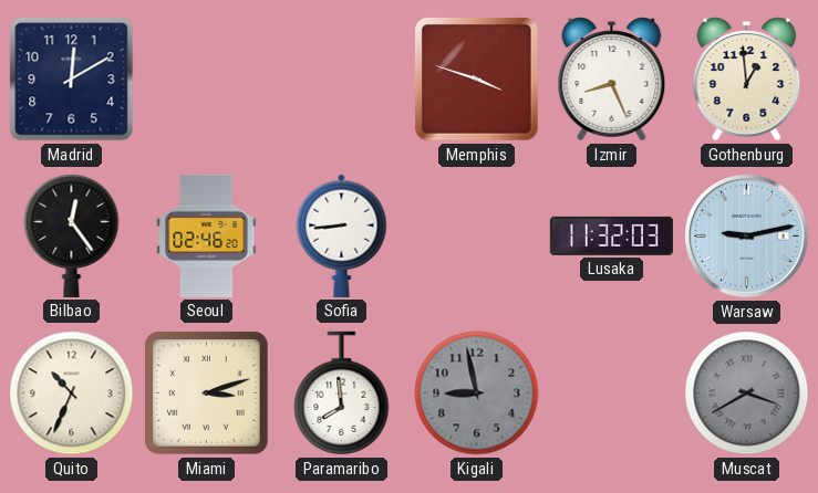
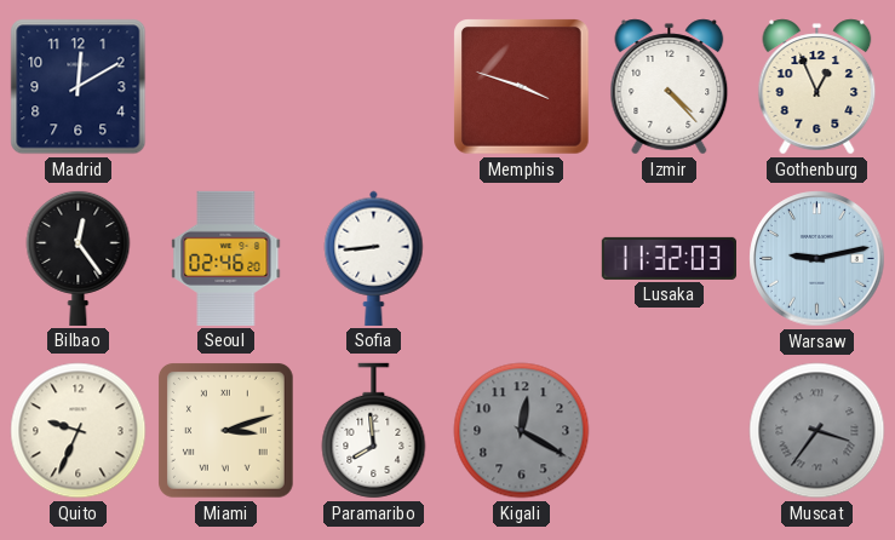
Izmir: 8:26 -> 4:23 (670, 87)
Gothenburg: 12:59 -> 12:56 (817, 87)
Quito: 10:34 -> 9:34 (79, 431)
Kigali: 8:58 -> 12:20 (522, 431)
Muscat: 3:40 -> 3:36 (817, 431)
